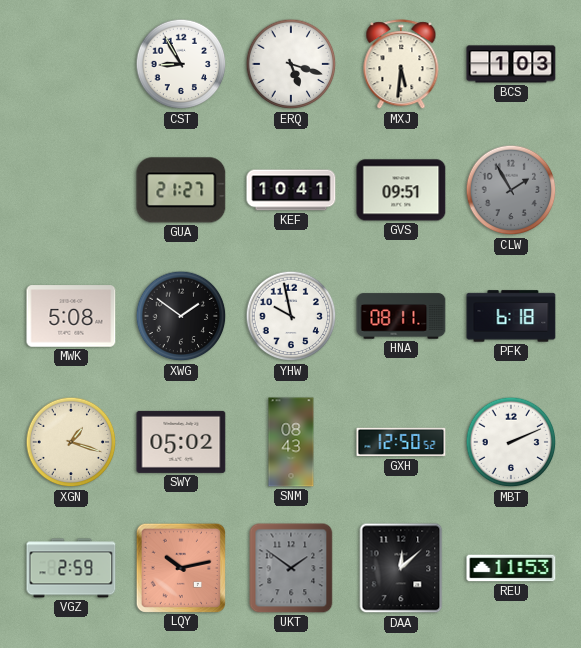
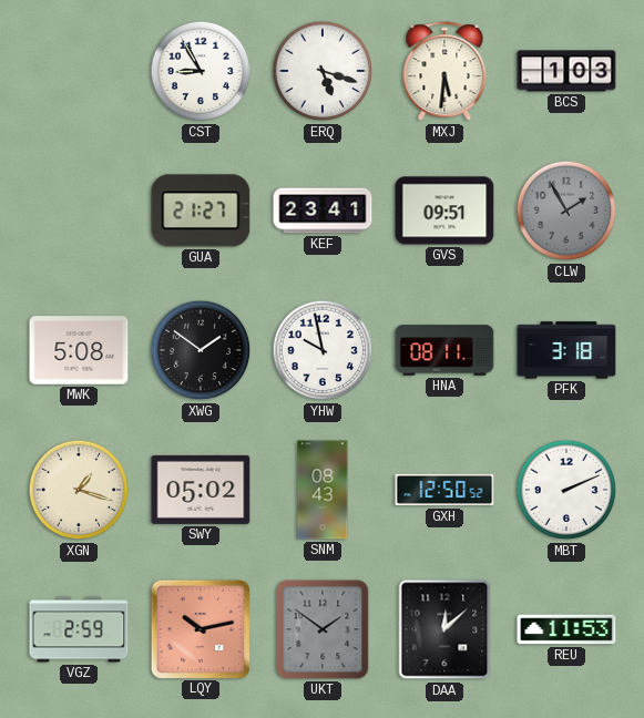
KEF: 10:41 -> 23:41 (323, 211)
PFK: 6:18 -> 3:18 (566, 350)
